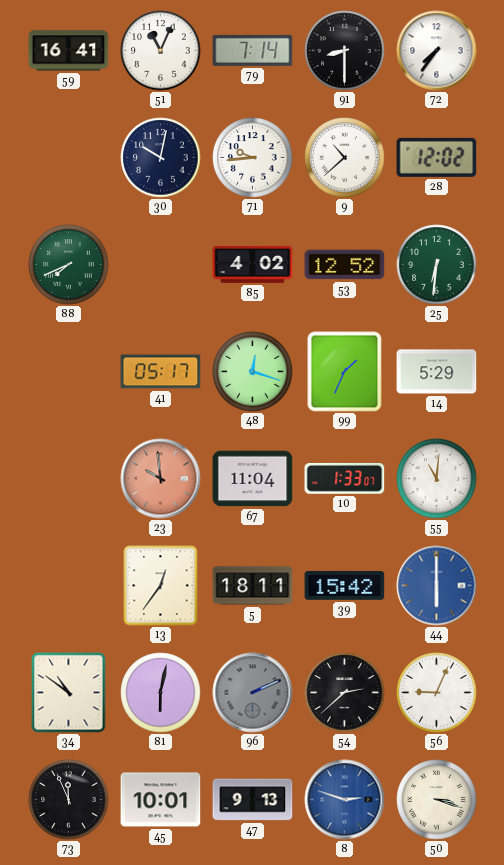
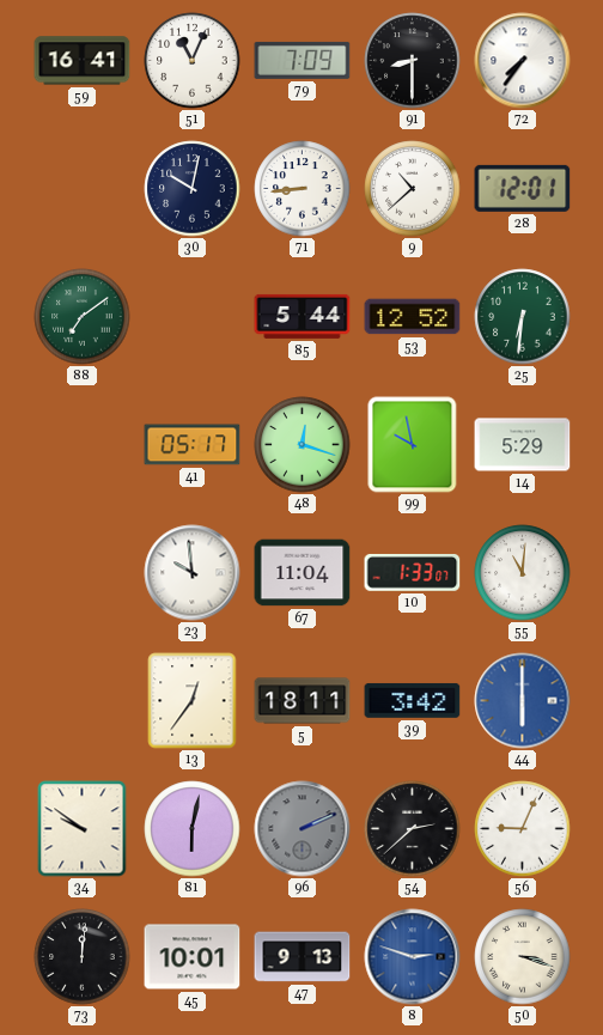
79: 7:14 -> 7:09 (303, 60)
71: 9:44 -> 8:44 (303, 189)
28: 12:02 -> 12:01 (523, 188)
88: 7:41 -> 7:09 (83, 317)
85: 4:02 -> 5:44 (303, 316)
99: 1:34 -> 9:58 (413, 445)
23 dial: salmon -> white (193, 573)
39: 15:42 -> 3:42 (413, 700)
34: 10:51 -> 9:51 (83, 829)
73: 11:56 -> 12:01 (83, 957)
